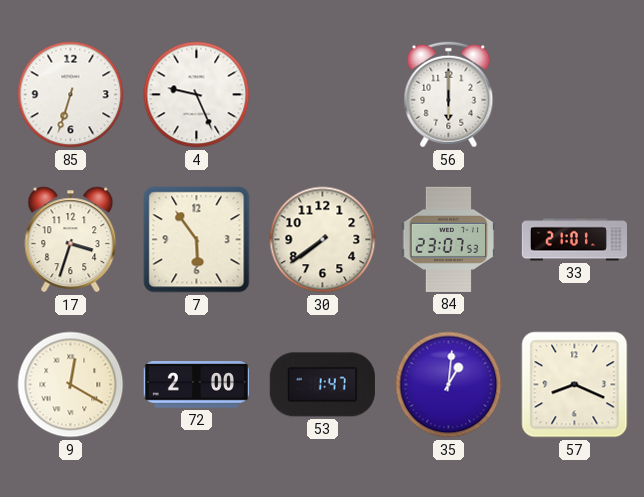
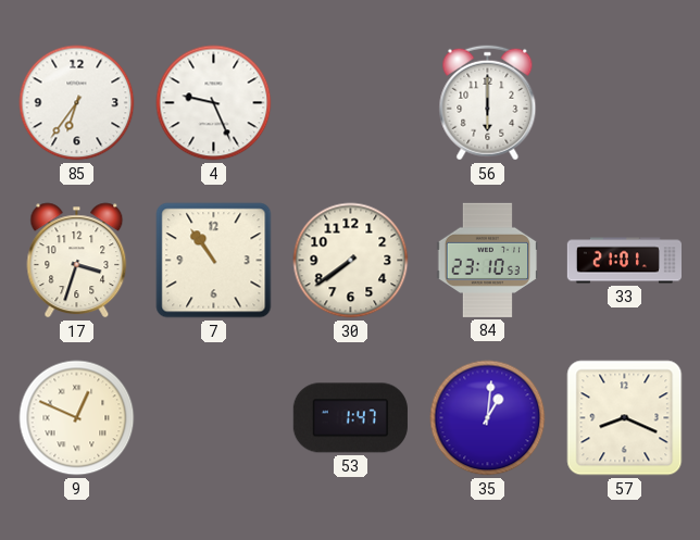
85: 6:33 -> 6:36 (77, 103)
7: 5:54 -> 10:54 (214, 261)
84: 23:07 -> 23:10 (487, 260)
9: 12:20 -> 12:49 (77, 418)
72: 2:00 -> none (196, 385)
